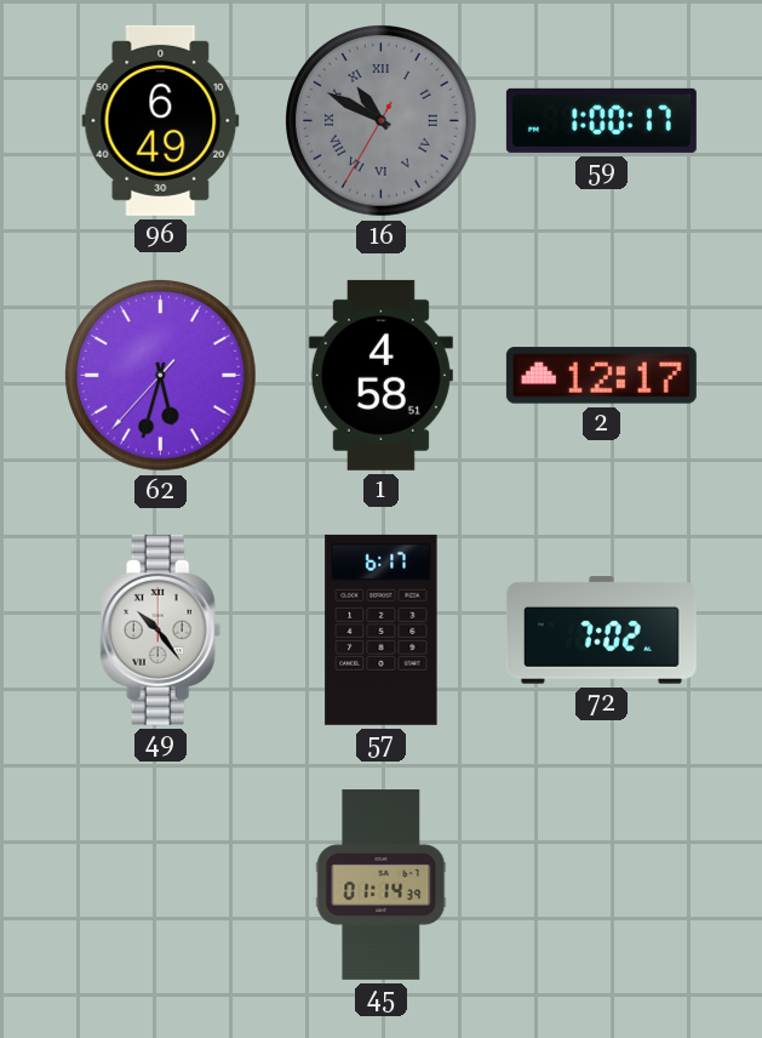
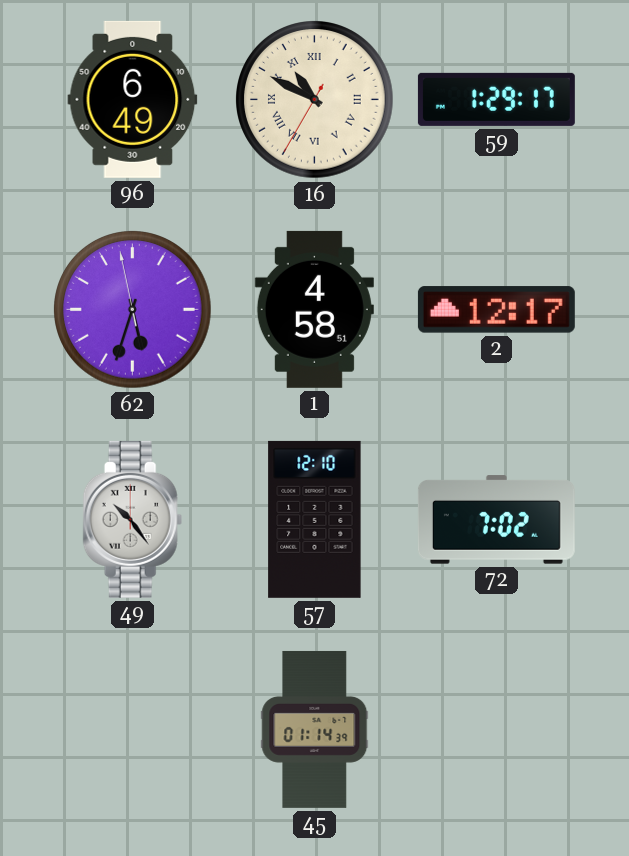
16 dial: grey -> cream (315, 100)
59: 1:00 -> 1:29 (496, 99)
62: 5:32:37 -> 5:32:58 (133, 310)
57: 6:17 -> 12:10 (315, 519)
